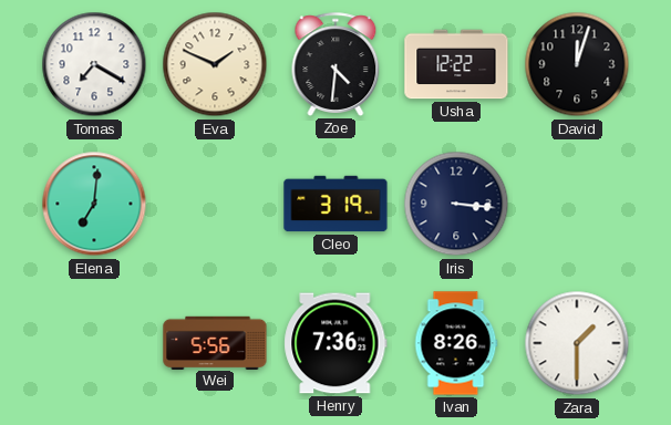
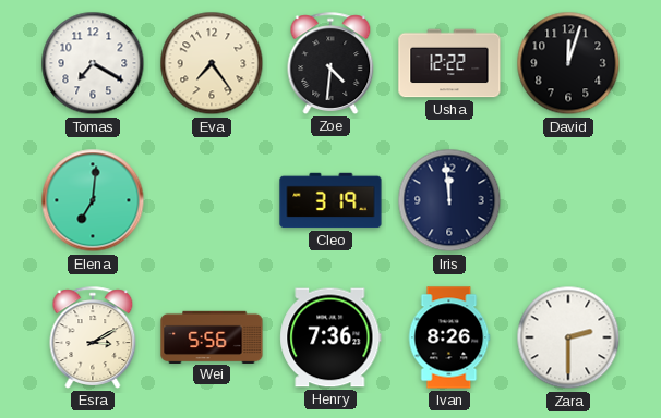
Eva: 1:49 -> 7:24 (212, 63)
Iris: 3:16 -> 11:59 (449, 200)
Esra: none -> 3:10 (93, 337)
Zara: 1:30 -> 2:30 (568, 337)
